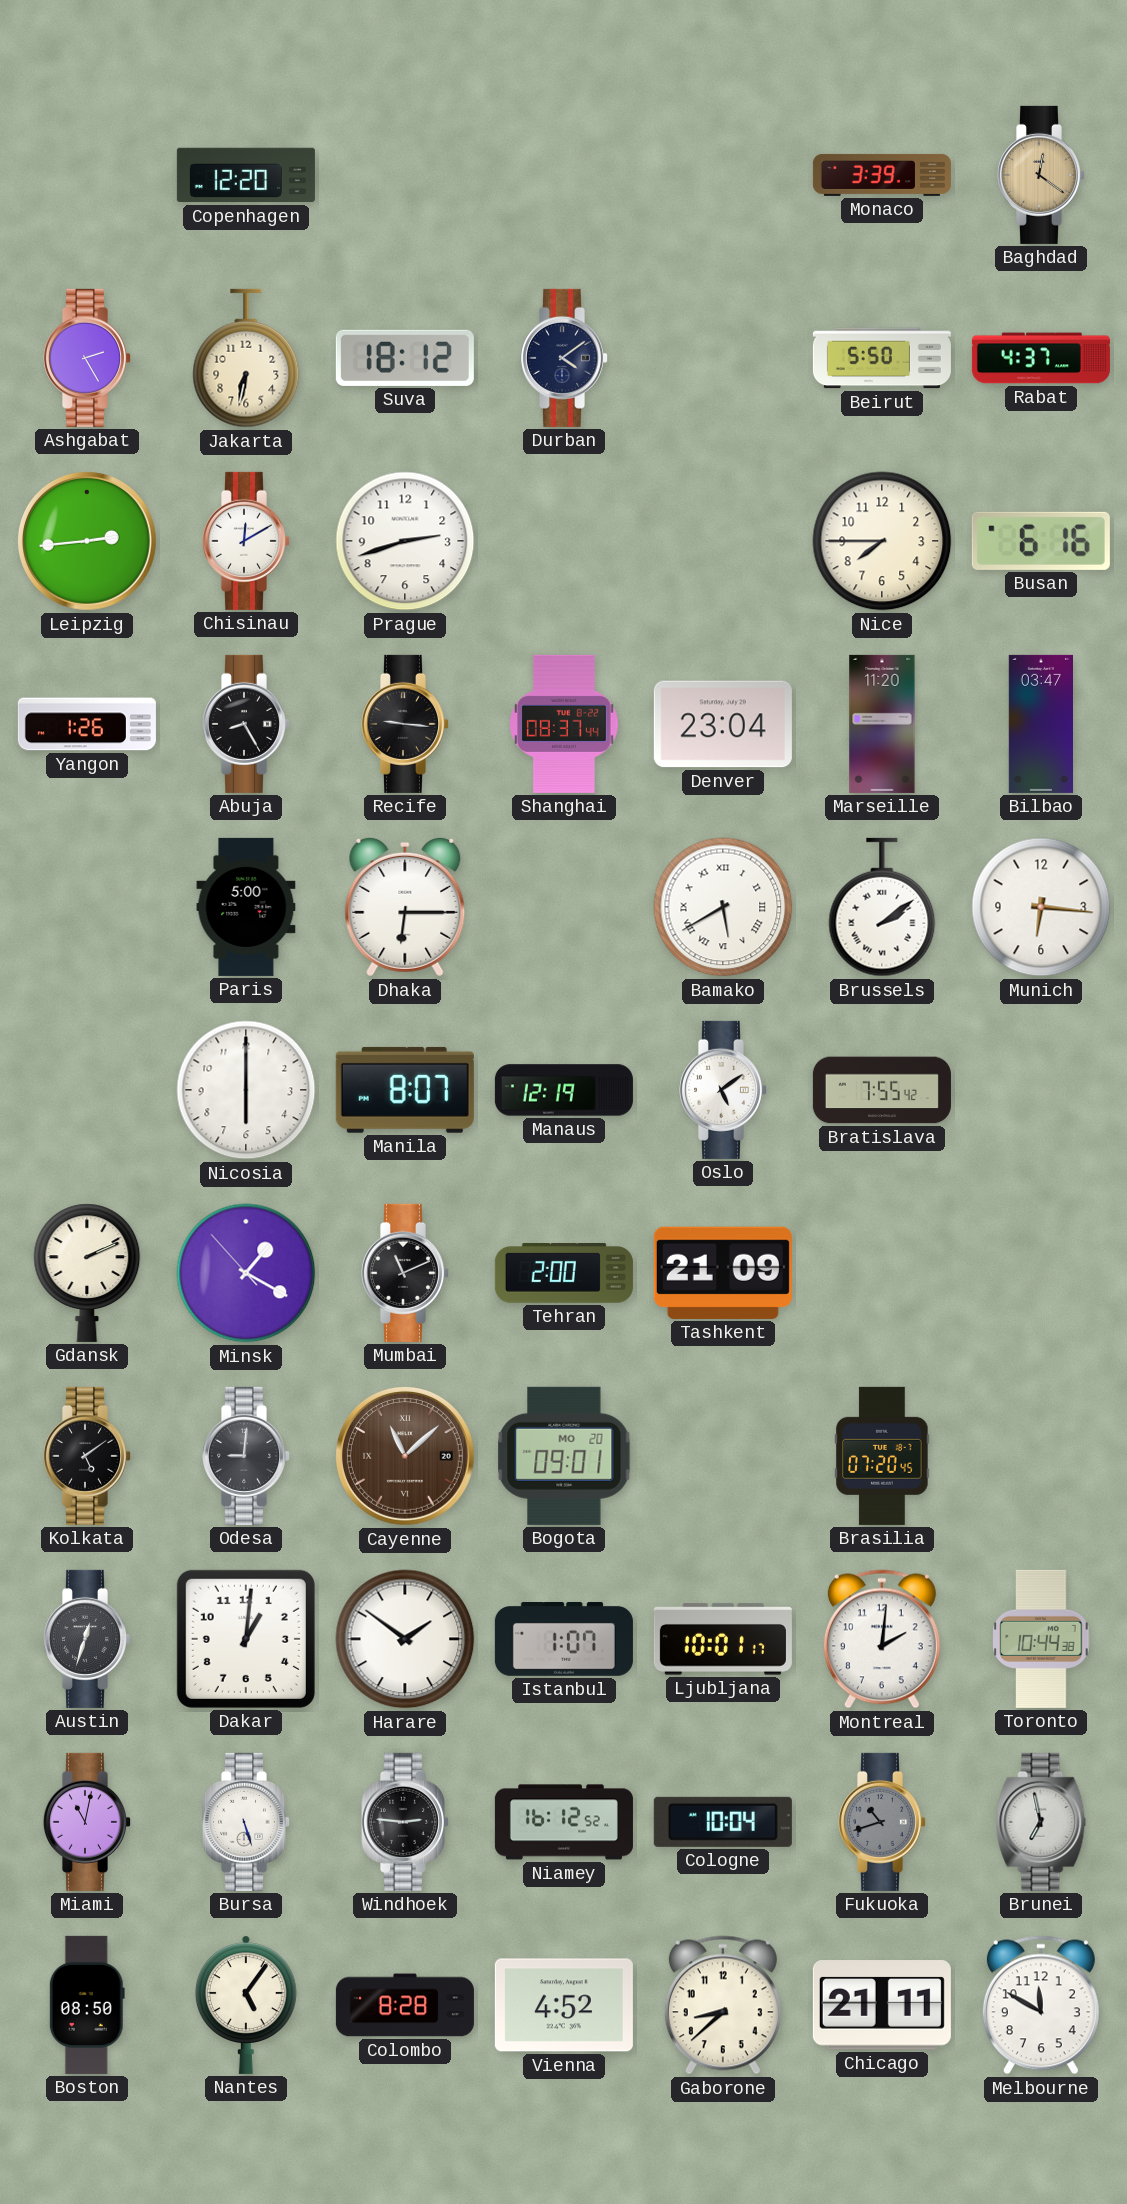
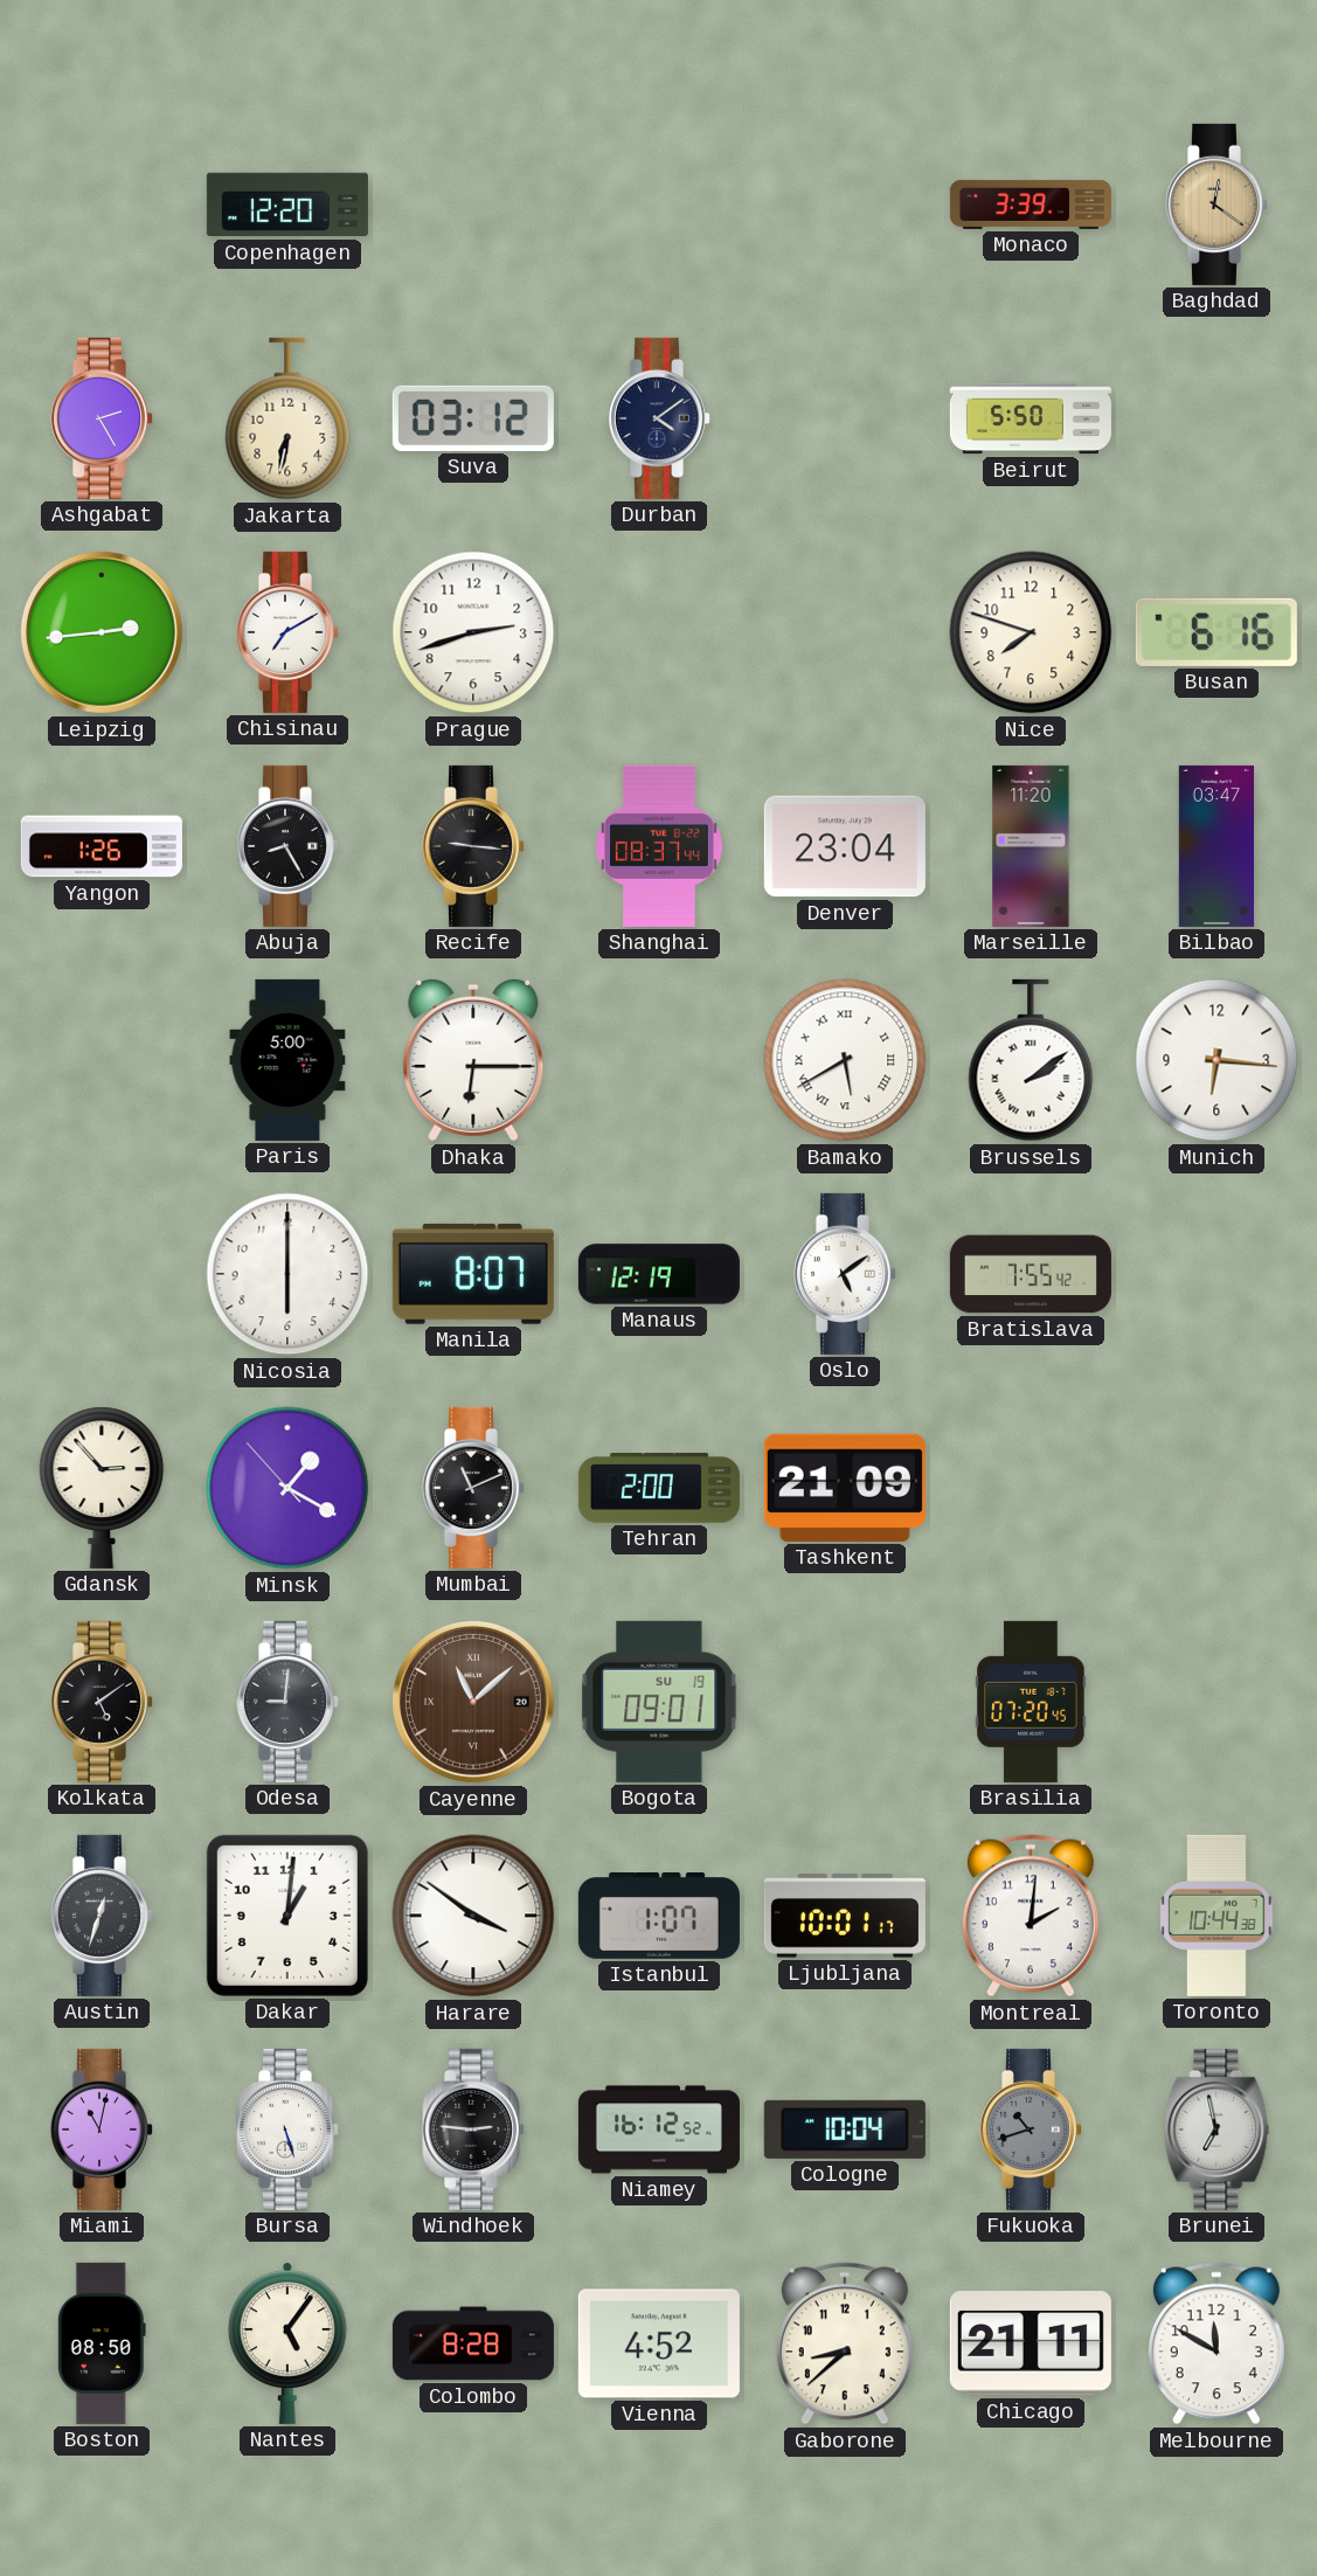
Suva: 18:12 -> 03:12 (473, 418)
Rabat: 4:37 -> none (1041, 358)
Chisinau: 12:10 -> 7:10 (286, 632)
Nice: 7:45 -> 7:48 (1031, 632)
Gdansk: 2:11 -> 2:53 (102, 1488)
Bogota date: MO 20 -> SU 19 (659, 1702)
Harare: 1:51 -> 3:51 (473, 1916)
